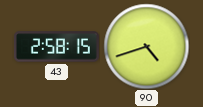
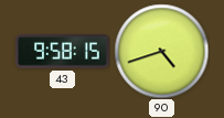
43: 2:58 -> 9:58 (62, 52)
